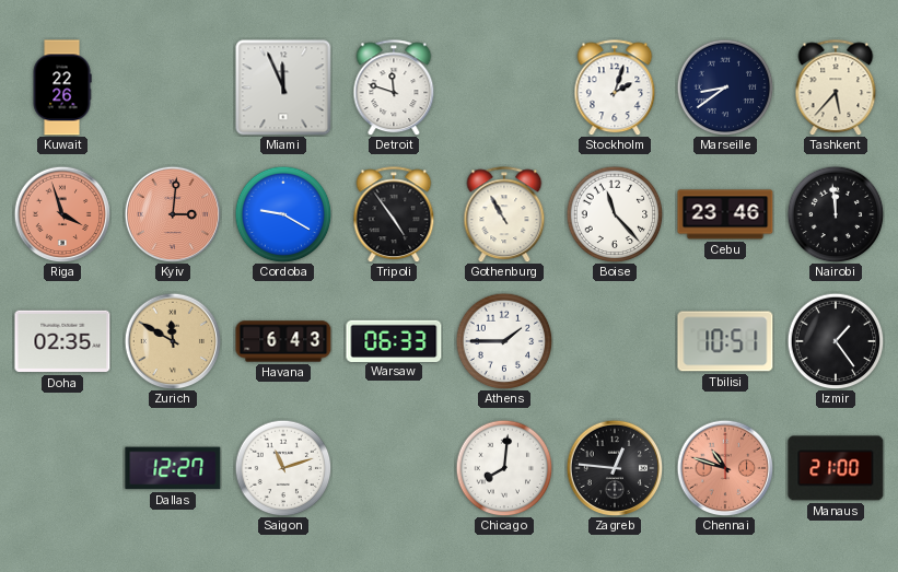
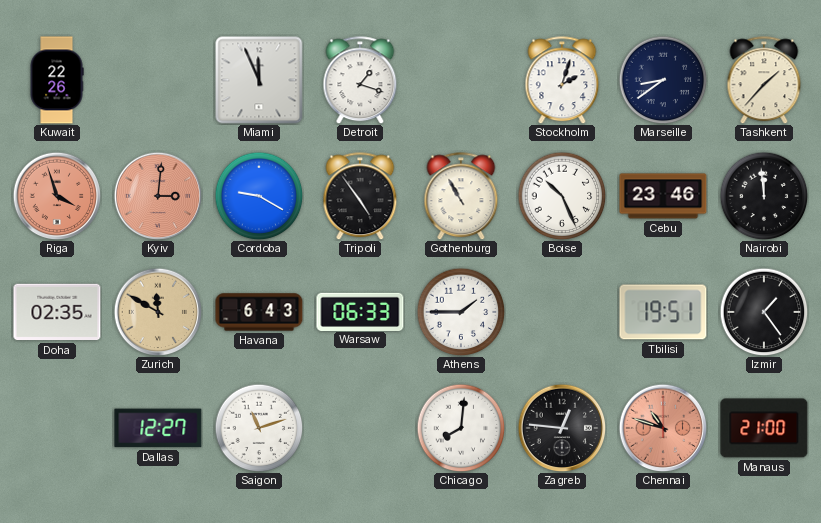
Detroit: 11:48 -> 1:18 (360, 80)
Tashkent: 5:37 -> 1:37 (764, 80)
Boise: 11:23 -> 10:26 (562, 196)
Tbilisi: 10:51 -> 19:51 (663, 312)
